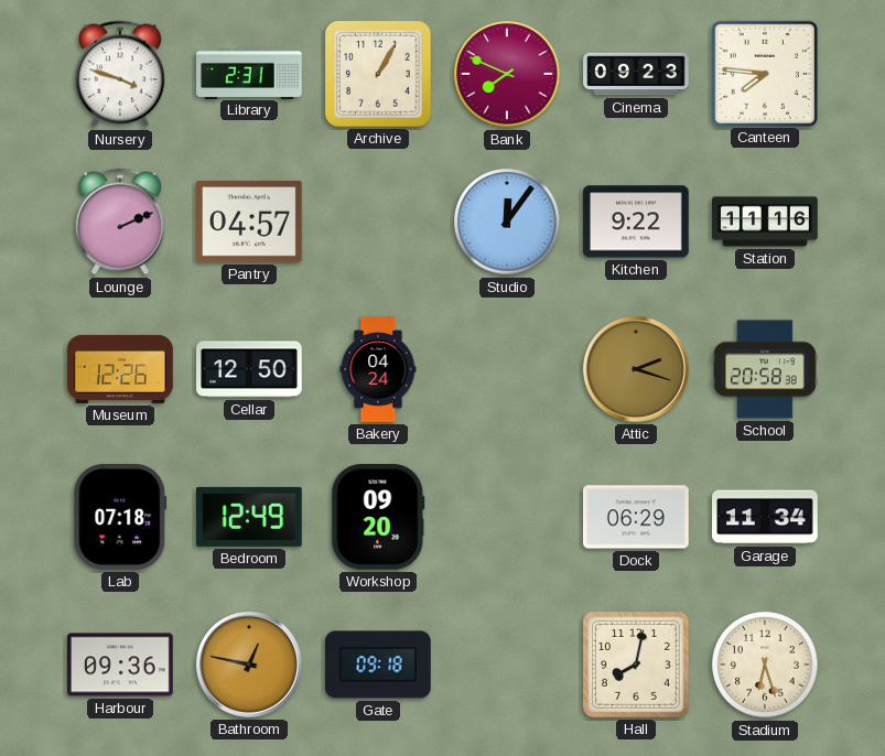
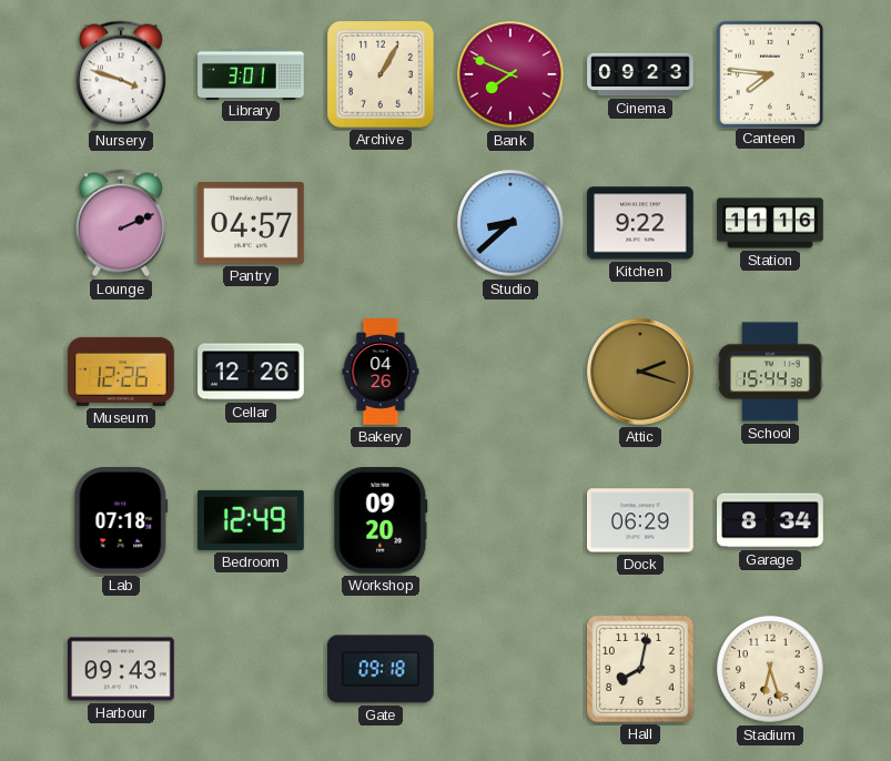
Library: 2:31 -> 3:01 (251, 73)
Studio: 12:06 -> 8:38 (510, 223)
Cellar: 12:50 -> 12:26 (251, 372)
Bakery: 04:24 -> 04:26 (381, 372)
School: 20:58 -> 15:44 (770, 372)
Garage: 11:34 -> 8:34 (770, 520)
Harbour: 09:36 -> 09:43 (122, 669)
Bathroom: 12:47 -> none (249, 665)
